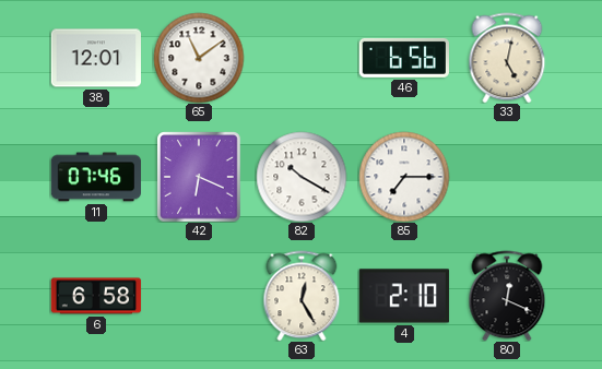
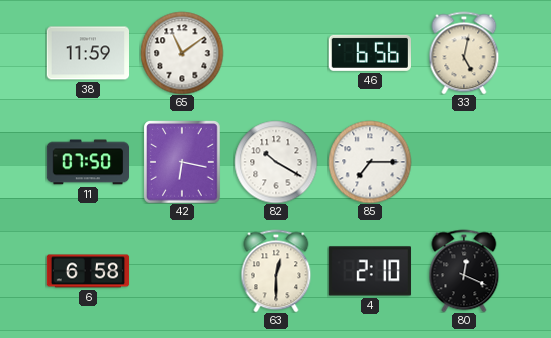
38: 12:01 -> 11:59 (88, 53)
11: 07:46 -> 07:50 (87, 162)
42: 6:19 -> 6:17 (182, 162)
63: 12:25 -> 12:30 (276, 271)
